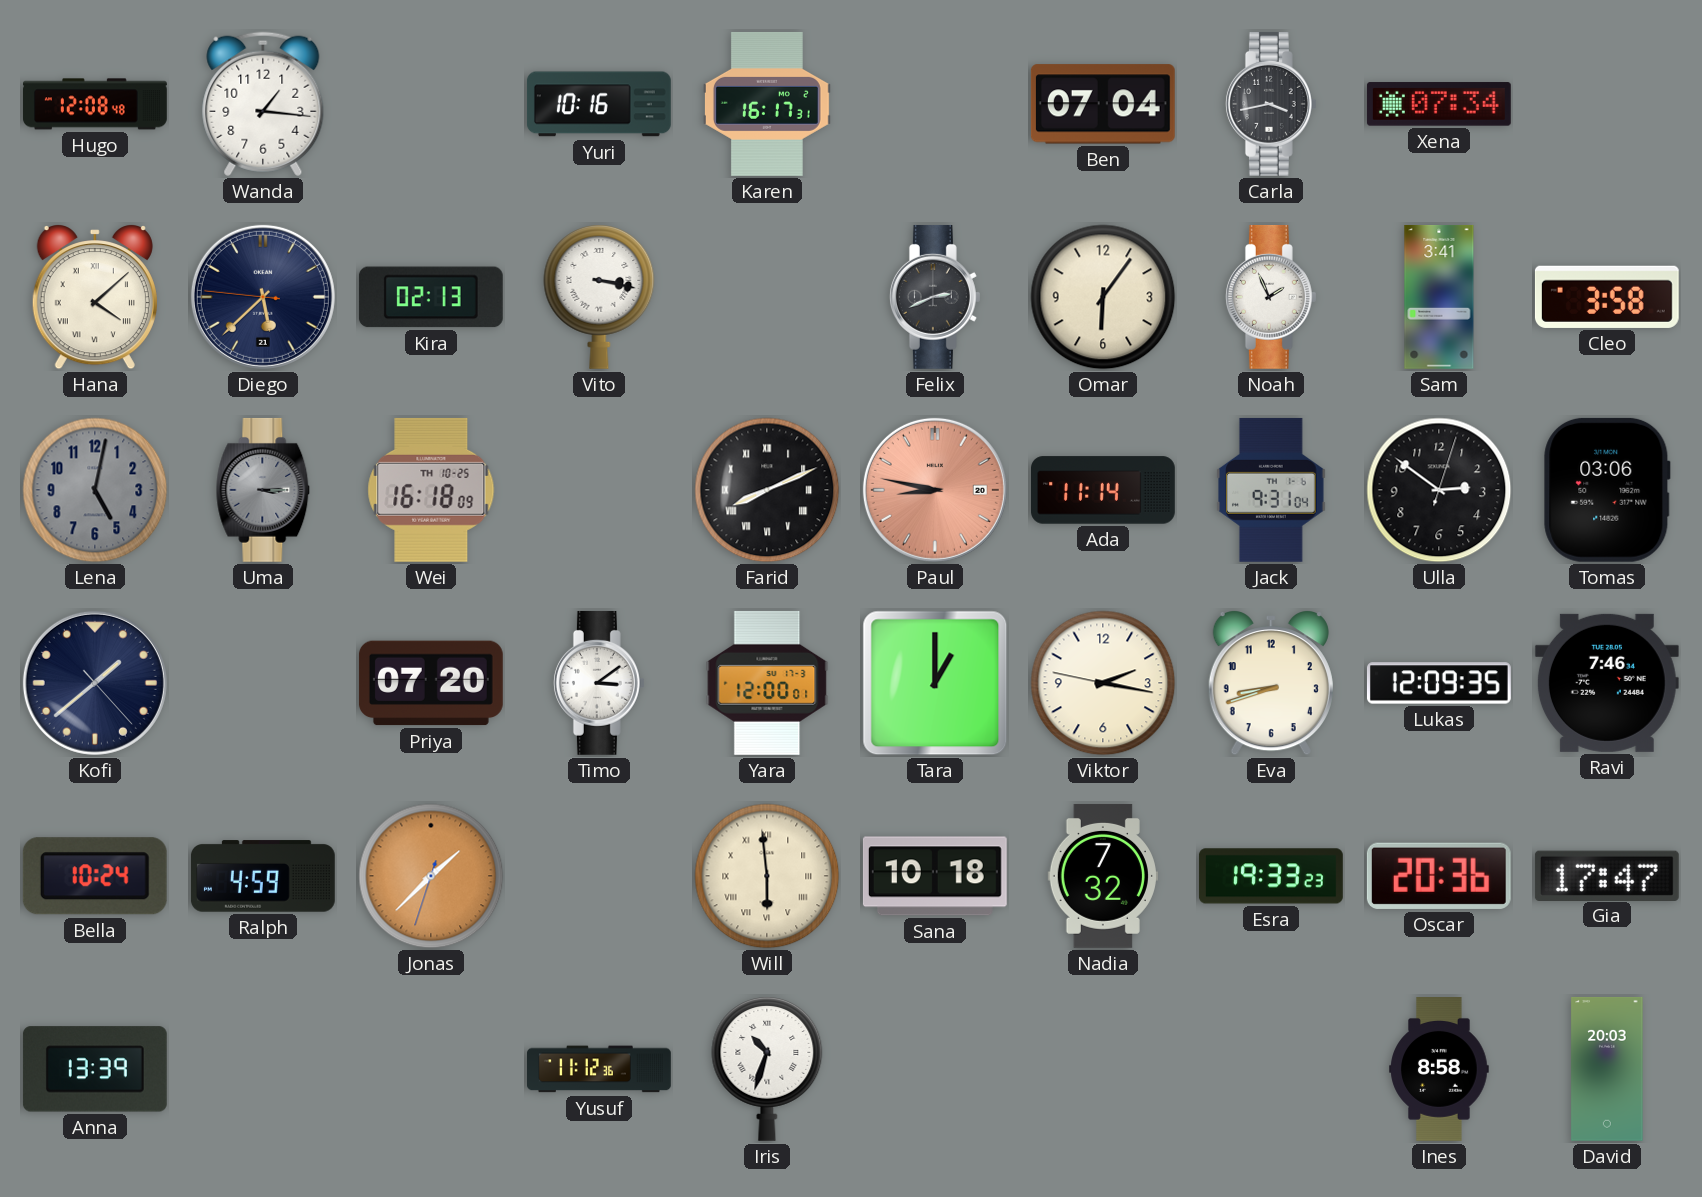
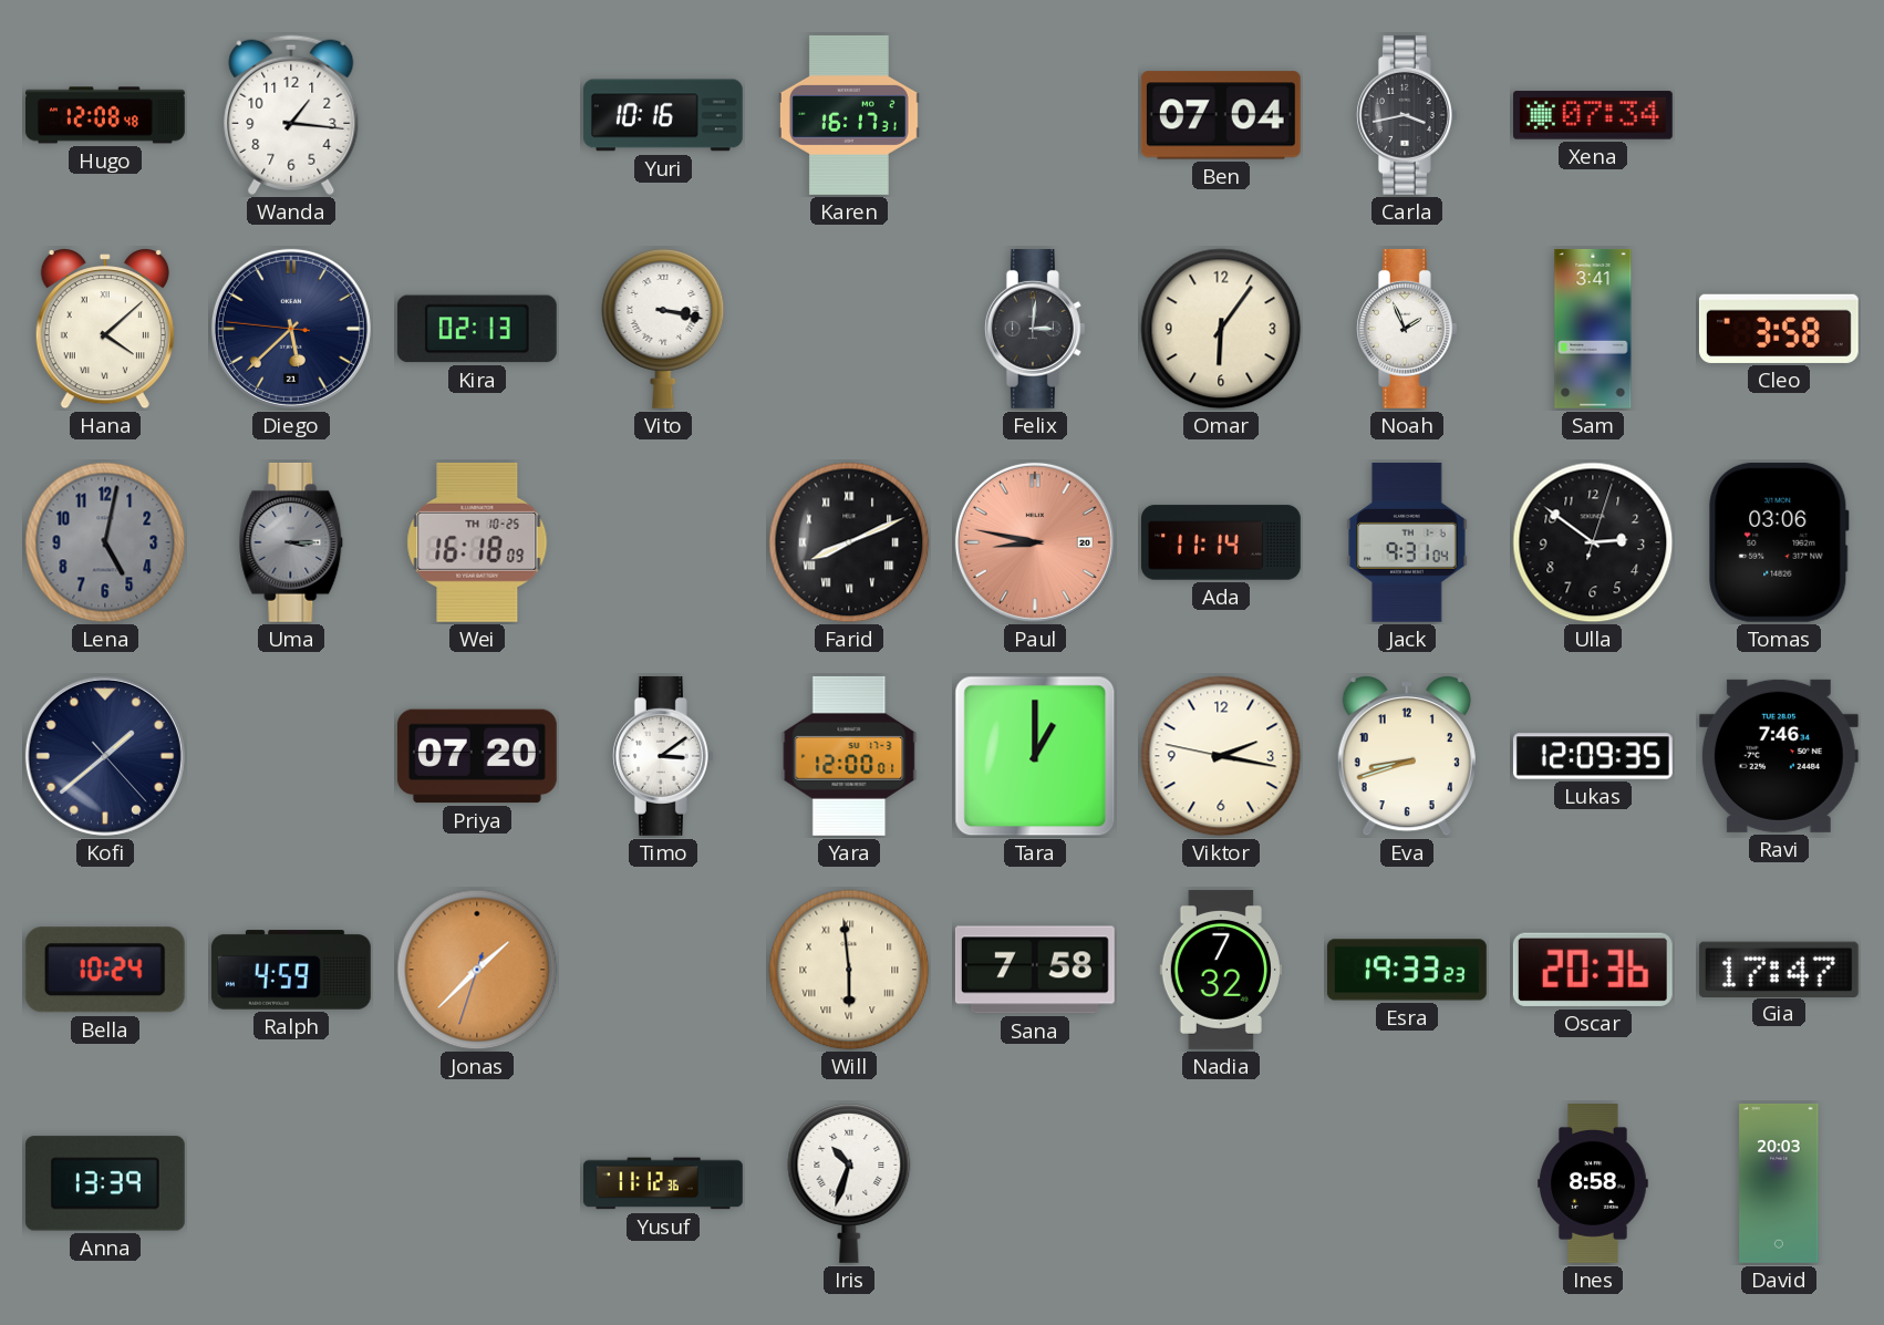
Felix: 2:41 -> 3:01 (1035, 329)
Sana: 10:18 -> 7:58 (1035, 970)
